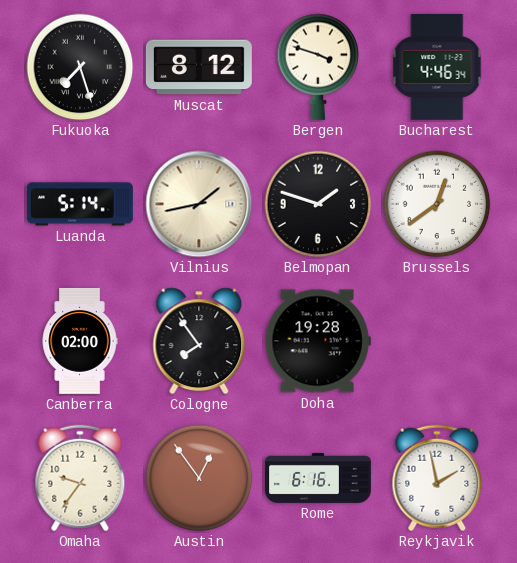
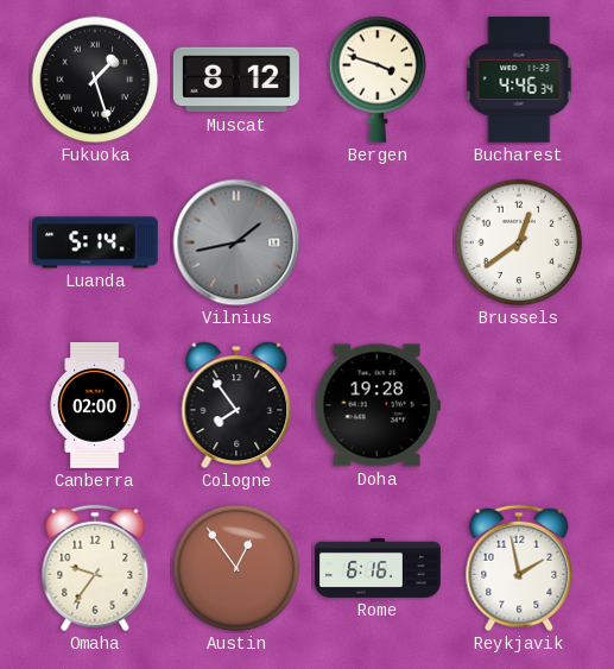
Fukuoka: 7:27 -> 1:27 (95, 80)
Vilnius dial: cream -> grey (236, 242)
Belmopan: 1:48 -> none (318, 204)
